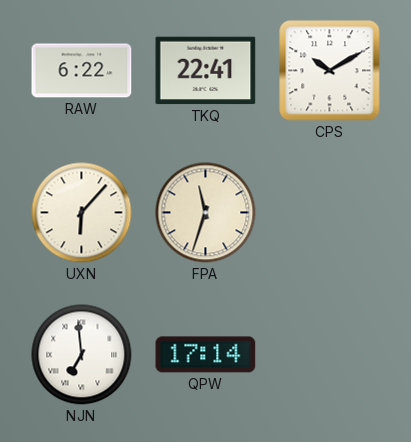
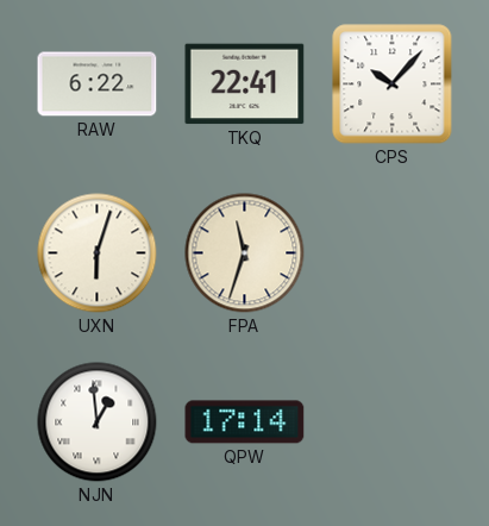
CPS: 10:10 -> 10:07 (393, 84)
UXN: 6:07 -> 6:03 (98, 253)
NJN: 6:59 -> 12:59 (98, 422)
